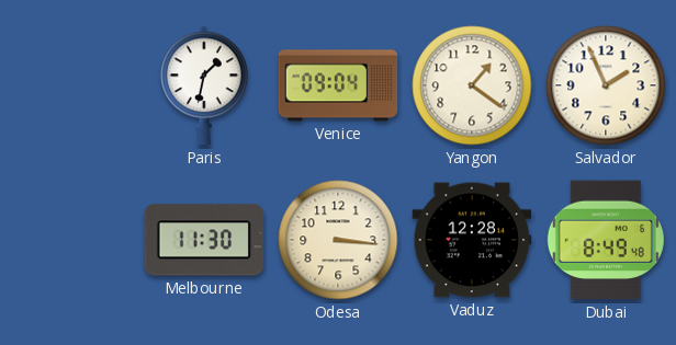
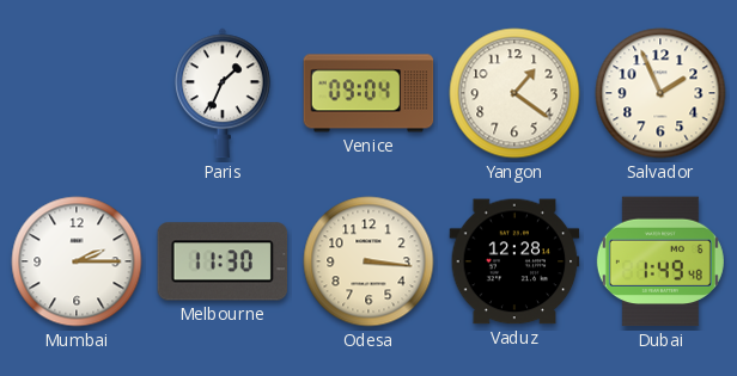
Paris: 1:32 -> 1:34 (224, 93)
Mumbai: none -> 2:15 (77, 261)
Dubai: 8:49 -> 1:49 (660, 261)
